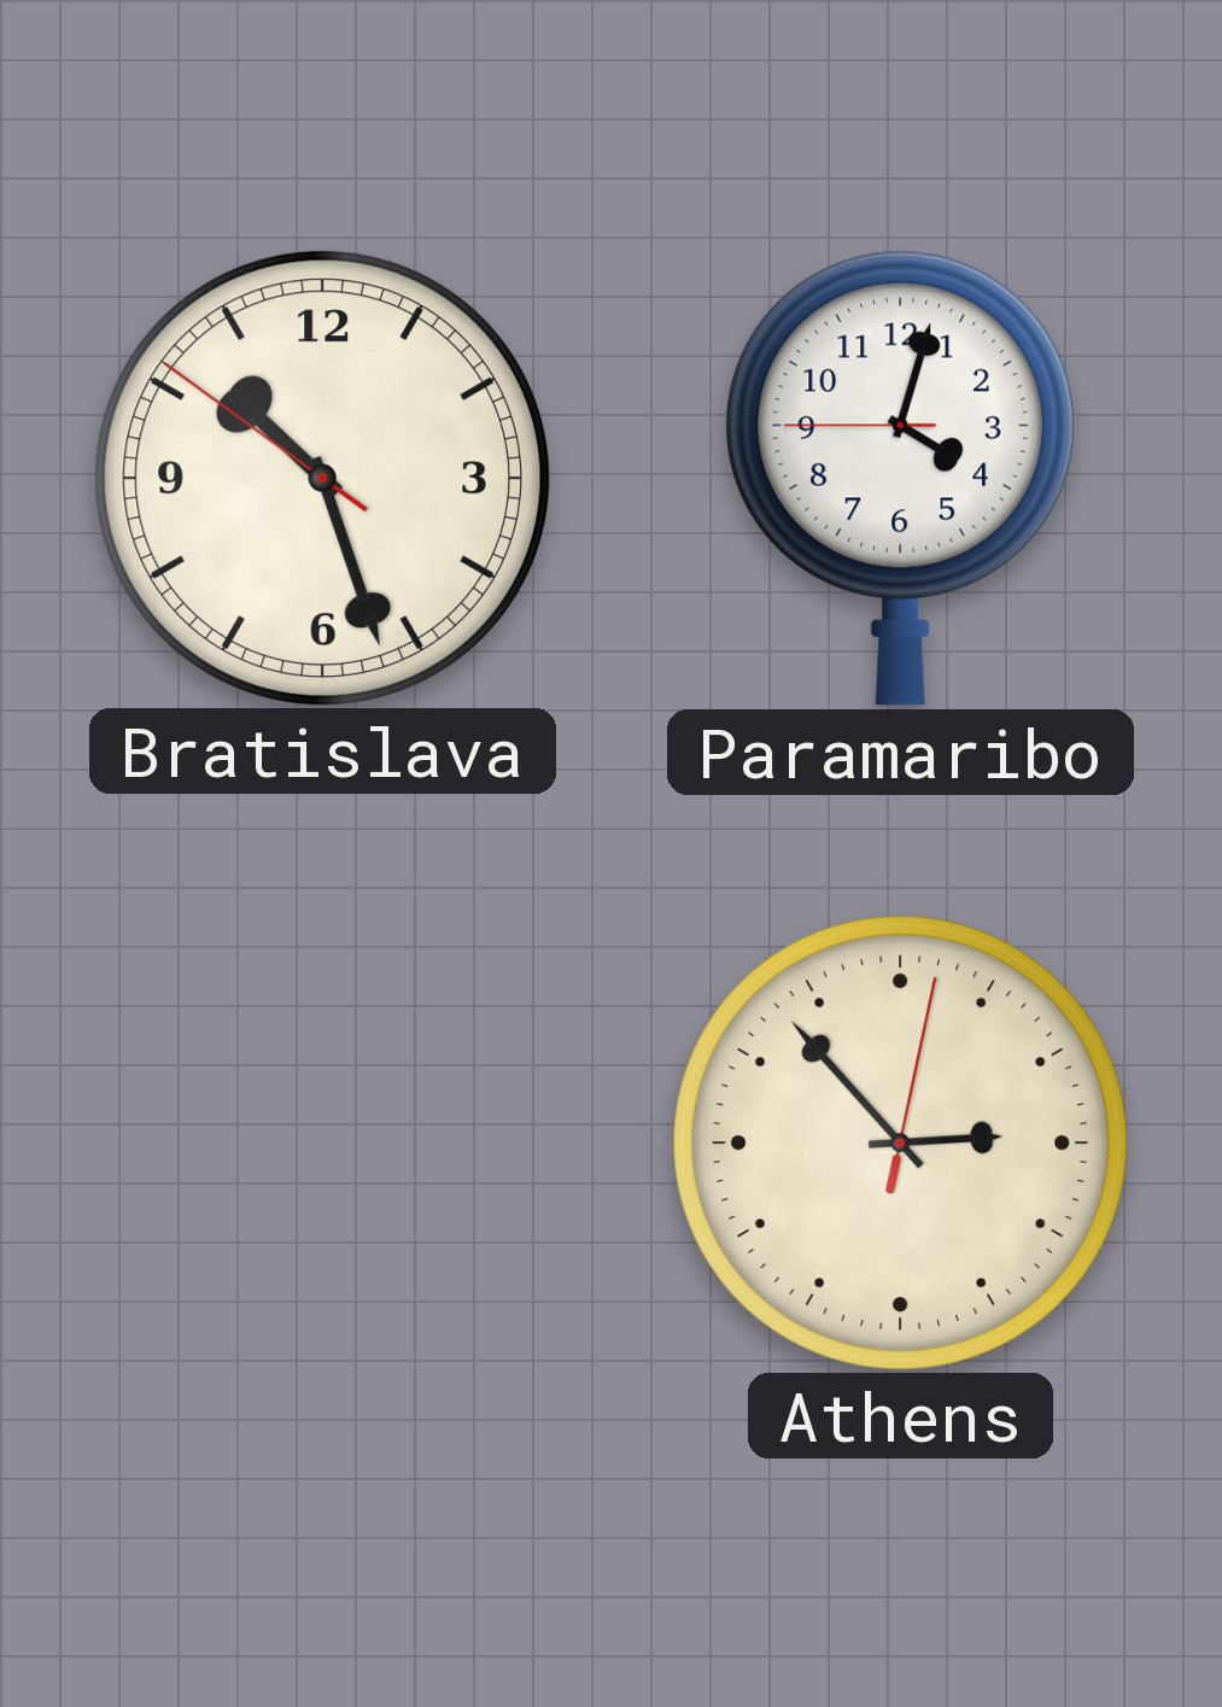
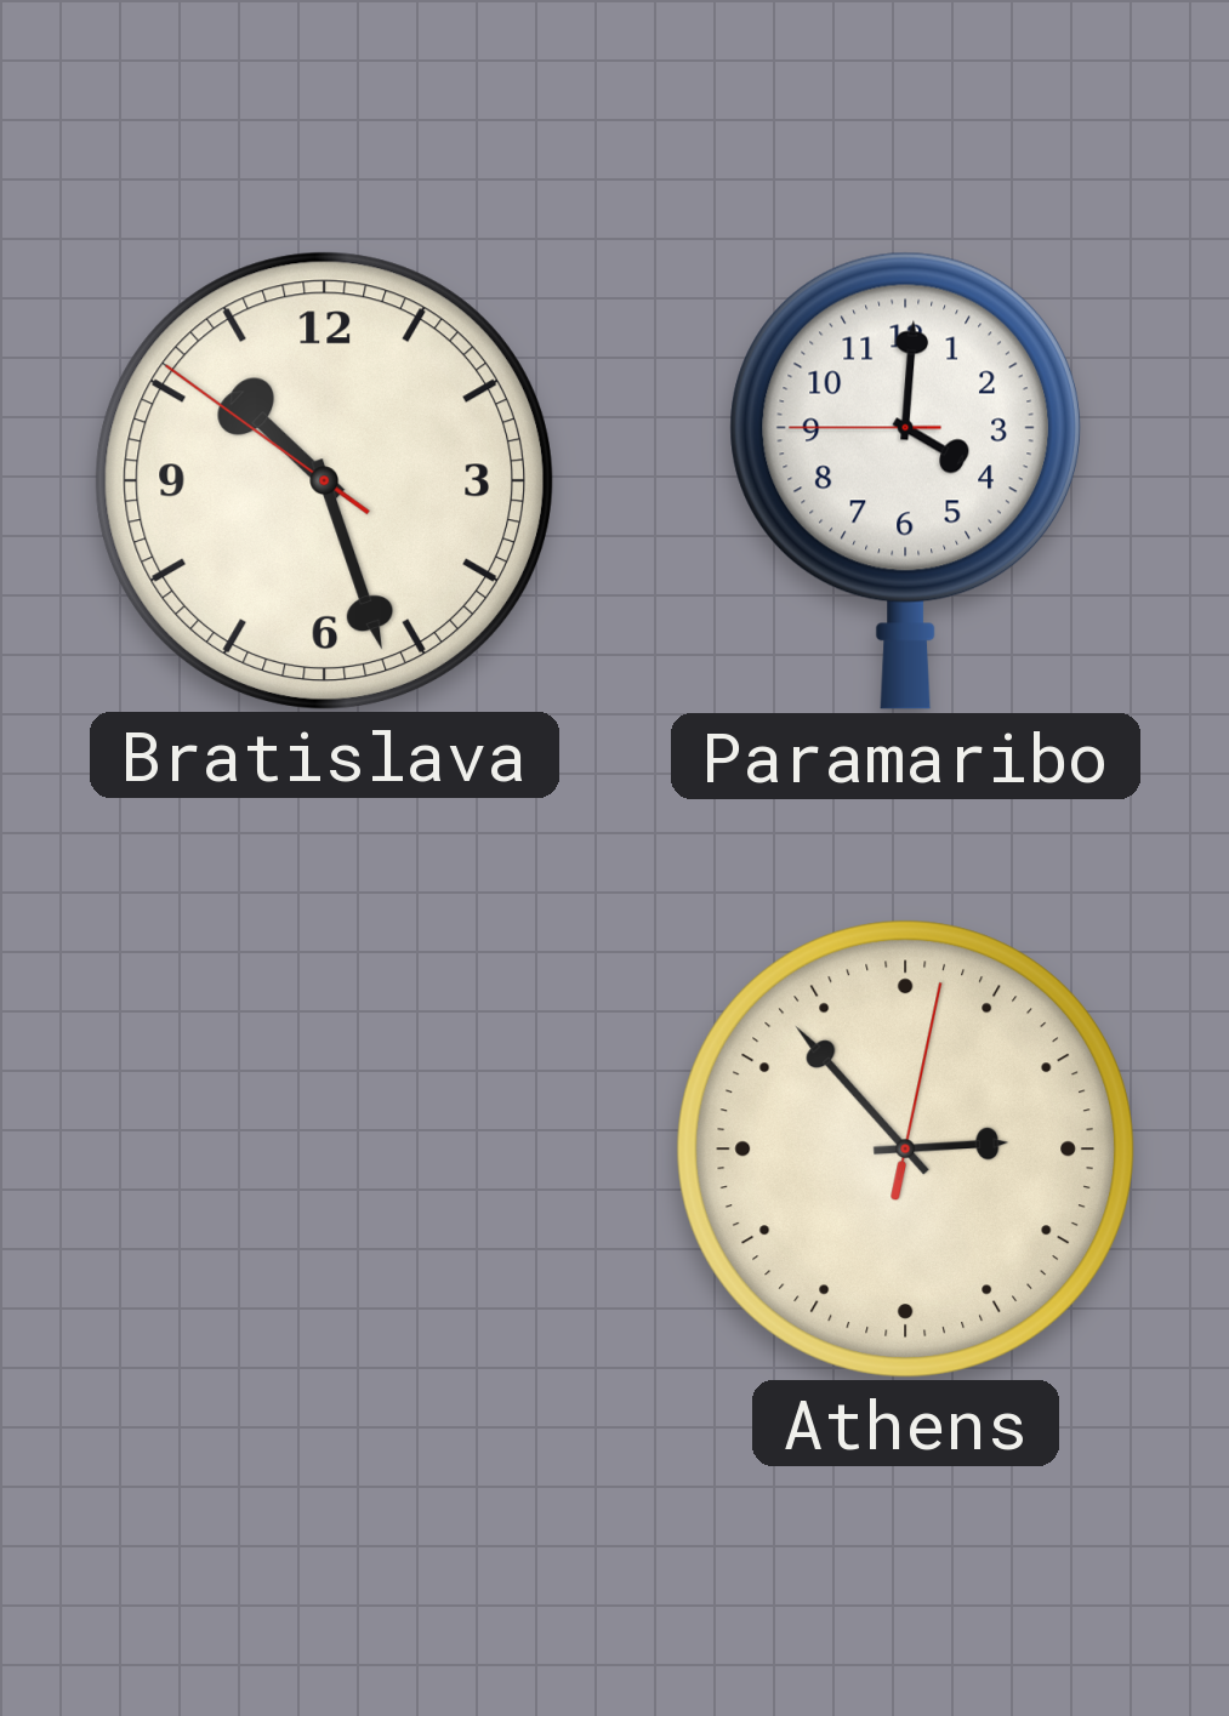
Paramaribo: 4:02 -> 4:00 (906, 480)
